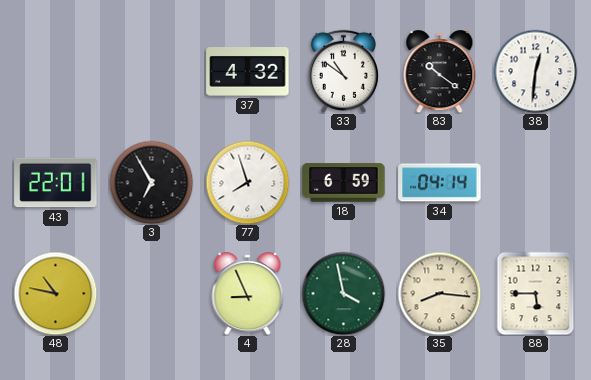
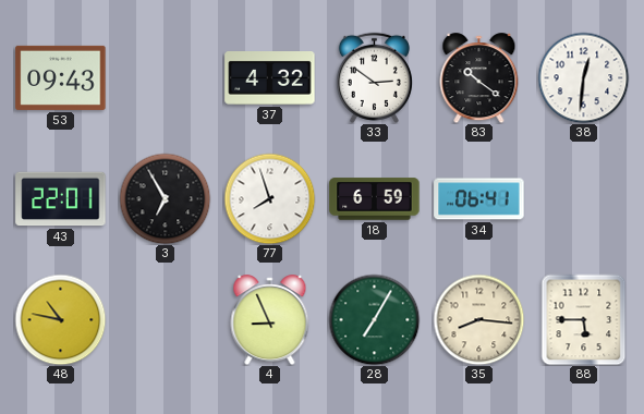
53: none -> 09:43 (61, 77)
33: 10:51 -> 2:51 (374, 77)
34: 04:14 -> 06:41 (479, 199)
28: 3:58 -> 7:05 (374, 319)
